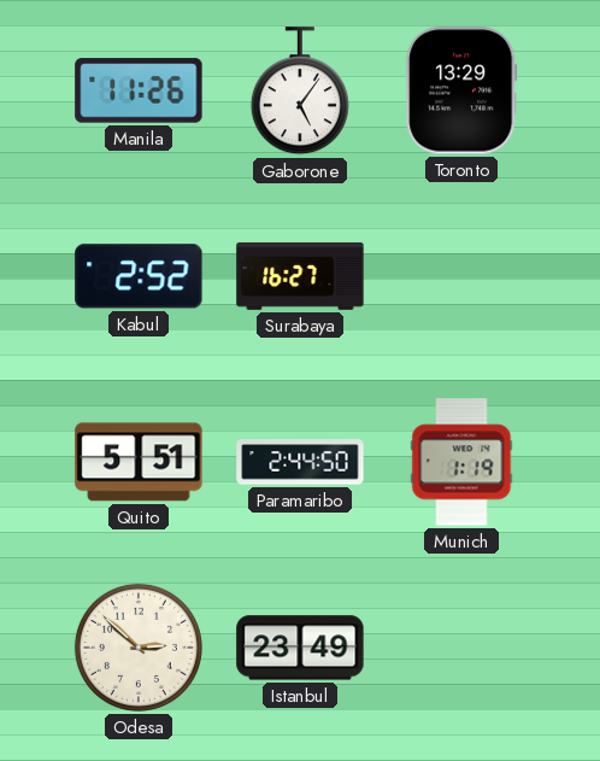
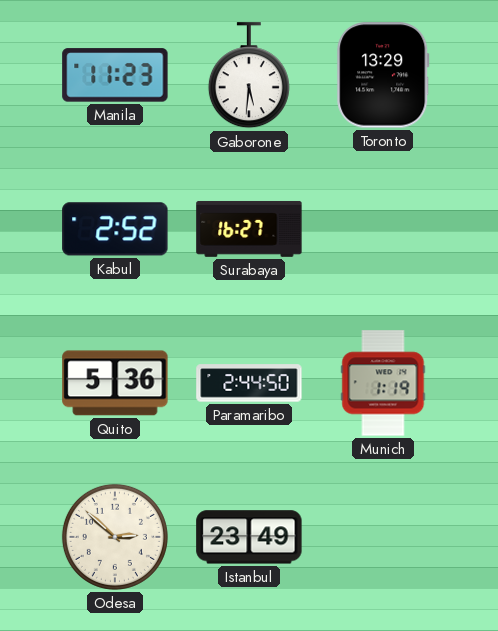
Manila: 11:26 -> 11:23 (115, 75)
Gaborone: 5:06 -> 5:31 (249, 76)
Quito: 5:51 -> 5:36 (115, 383)
